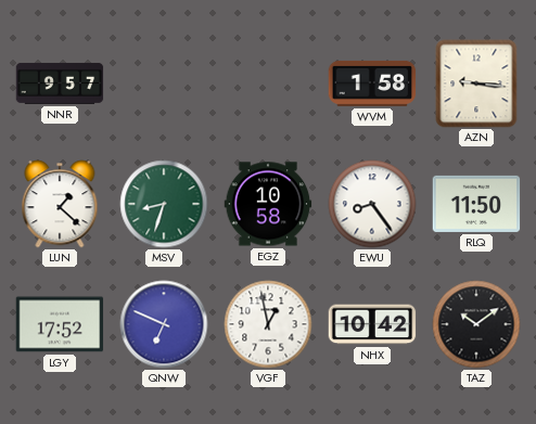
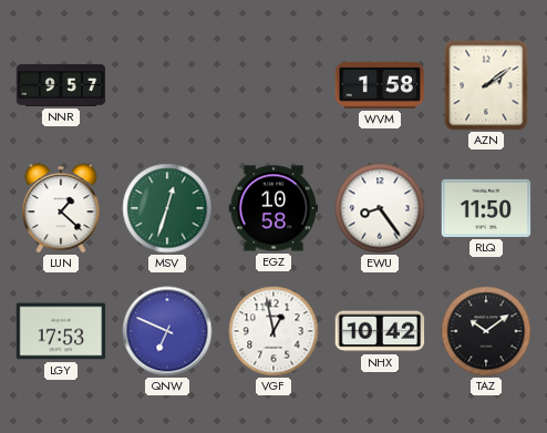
AZN: 9:16 -> 2:09 (486, 85)
MSV: 8:33 -> 12:33 (167, 208)
LGY: 17:52 -> 17:53 (61, 331)
